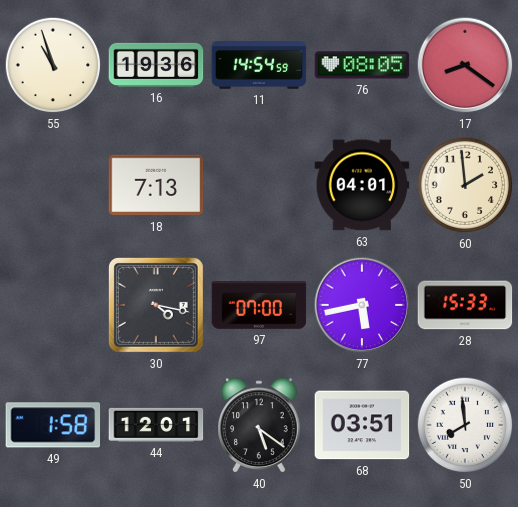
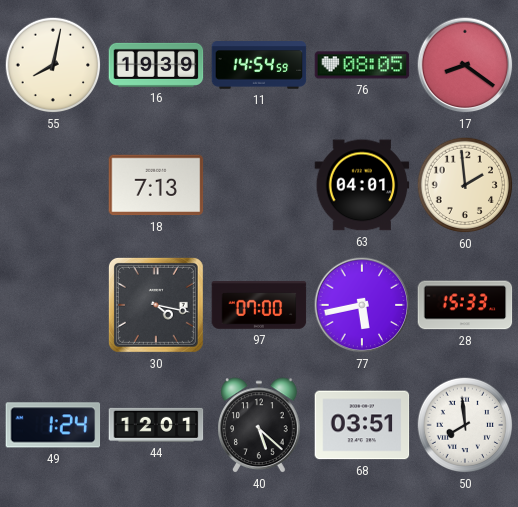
55: 10:57 -> 8:02 (53, 65)
16: 19:36 -> 19:39 (156, 65)
49: 1:58 -> 1:24 (53, 425)
40: 5:21 -> 5:22 (260, 425)
